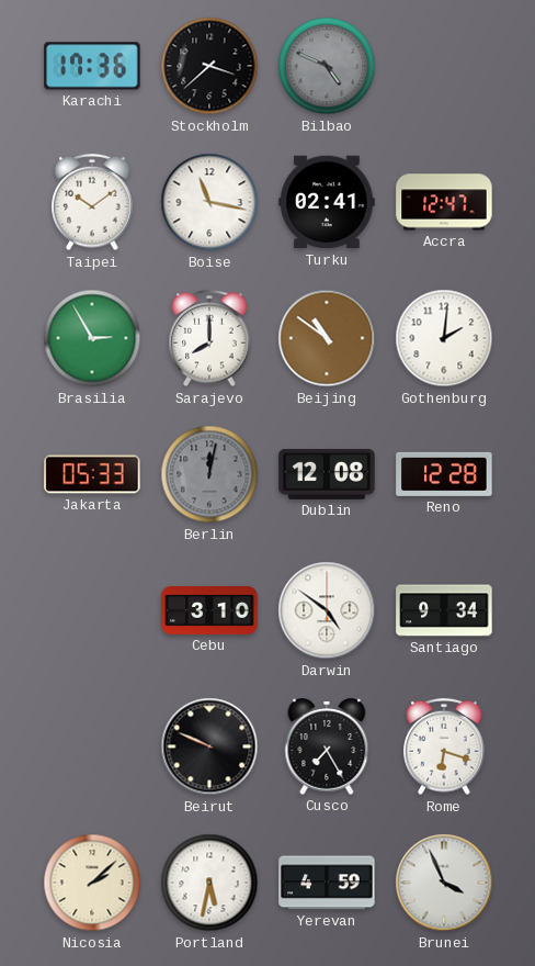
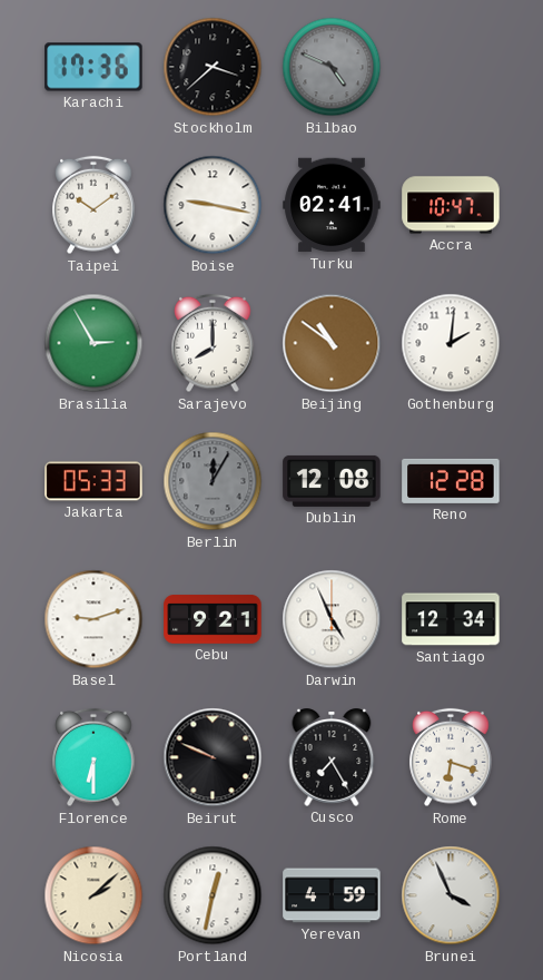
Boise: 11:17 -> 9:17 (213, 205)
Accra: 12:47 -> 10:47 (451, 205)
Berlin: 12:02 -> 12:05 (213, 481)
Basel: none -> 9:12 (93, 619)
Cebu: 3:10 -> 9:21 (213, 619)
Darwin: 4:51 -> 4:56 (332, 619)
Santiago: 9:34 -> 12:34 (451, 619)
Florence: none -> 6:30 (93, 757)
Portland: 5:32 -> 12:32 (213, 895)
